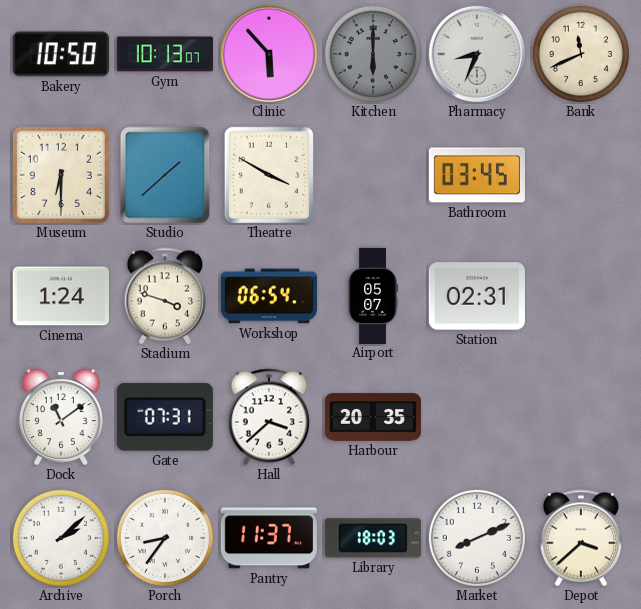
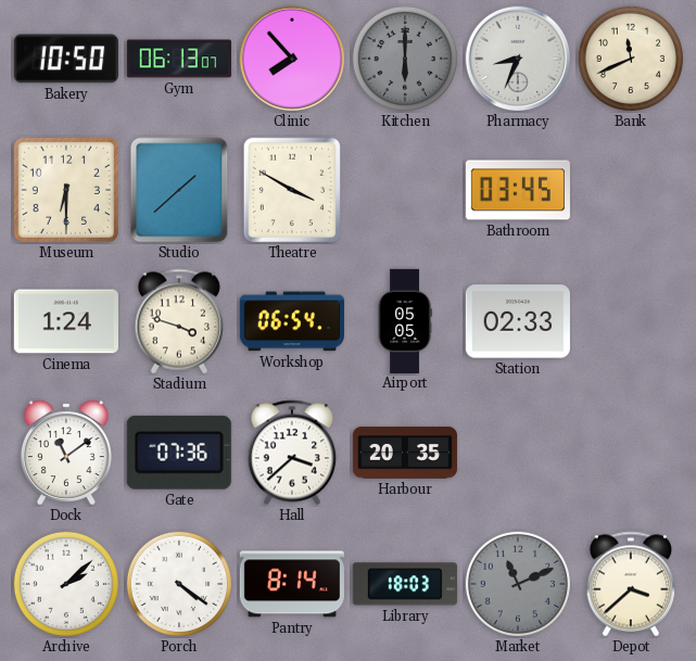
Gym: 10:13 -> 06:13 (179, 59)
Clinic: 5:53 -> 7:53 (292, 59)
Airport: 05:07 -> 05:05 (405, 320)
Station: 02:31 -> 02:33 (518, 321)
Gate: 07:31 -> 07:36 (179, 453)
Porch: 8:36 -> 4:21 (179, 584)
Pantry: 11:37 -> 8:14 (292, 584)
Market: 8:11 -> 11:11 (518, 584)
Market dial: white -> grey (518, 584)
